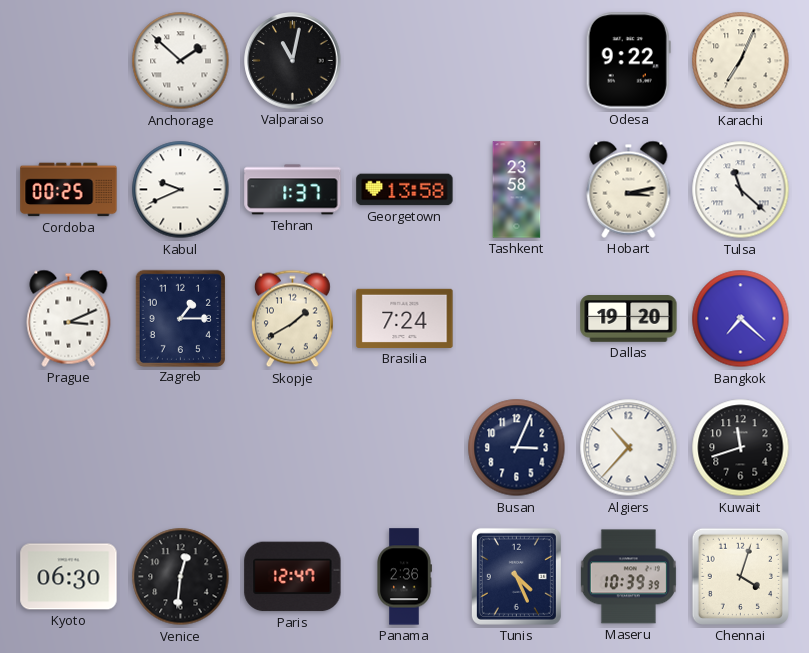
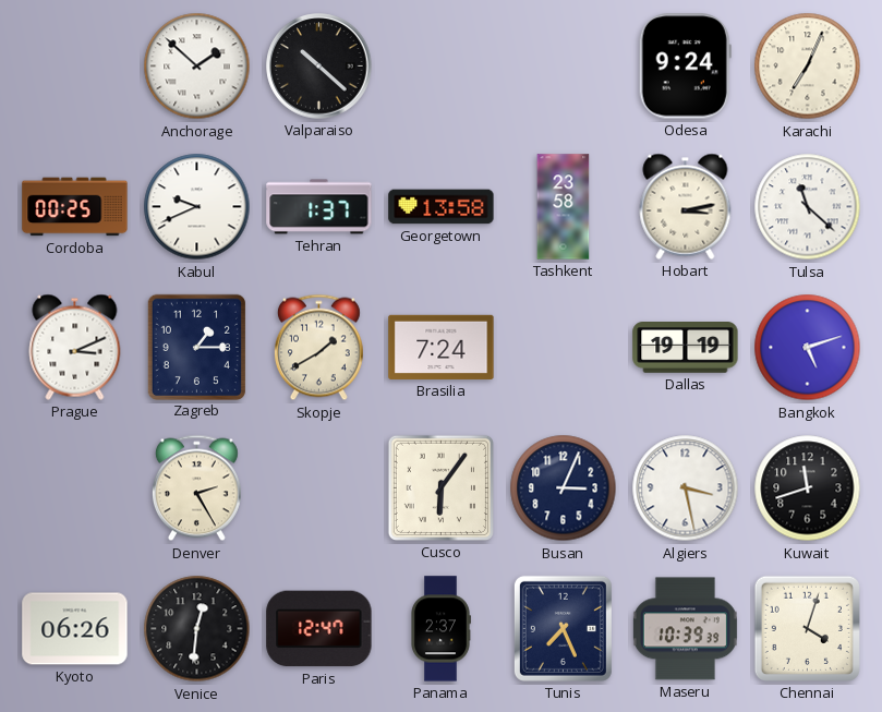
Valparaiso: 11:02 -> 10:22 (319, 67)
Odesa: 9:22 -> 9:24 (685, 67)
Dallas: 19:20 -> 19:19 (686, 348)
Bangkok: 7:22 -> 5:12 (808, 348)
Denver: none -> 2:25 (196, 488)
Cusco: none -> 6:06 (440, 487)
Algiers: 10:37 -> 3:28 (686, 488)
Kyoto: 06:30 -> 06:26 (75, 629)
Panama: 2:36 -> 2:37 (442, 629)
Tunis: 4:26 -> 7:26 (563, 628)
